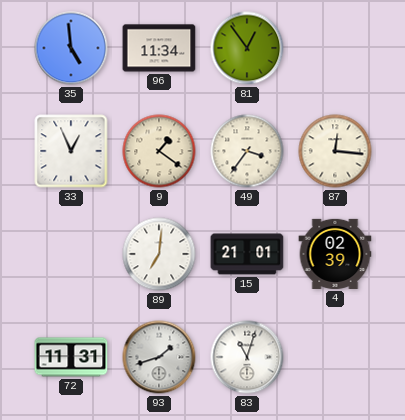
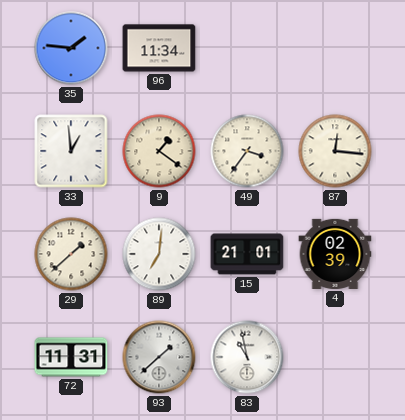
35: 4:59 -> 1:46 (71, 48)
81: 12:54 -> none (247, 48)
33: 12:56 -> 12:59 (71, 151)
29: none -> 1:38 (71, 254)
93: 1:42 -> 1:38 (159, 357)
83: 11:03 -> 10:58 (247, 357)
